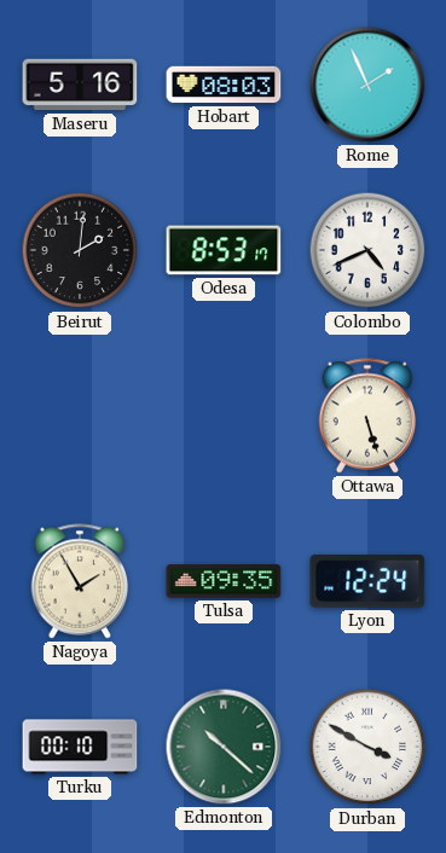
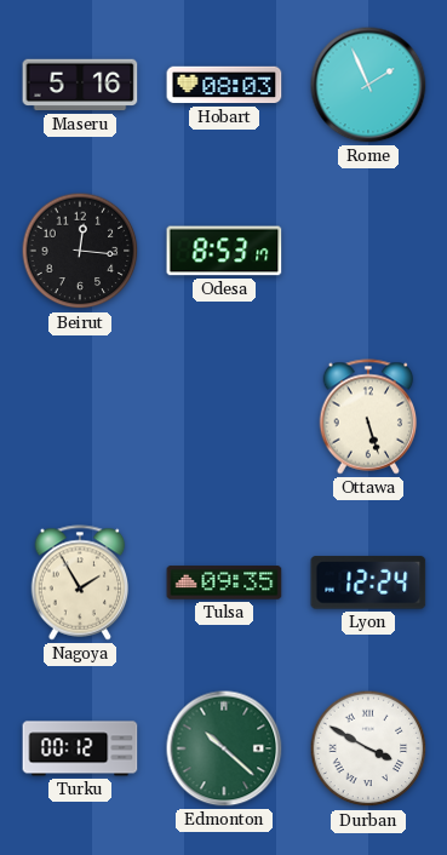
Beirut: 2:01 -> 12:16 (80, 251)
Colombo: 4:41 -> none (367, 250)
Turku: 00:10 -> 00:12 (80, 748)
